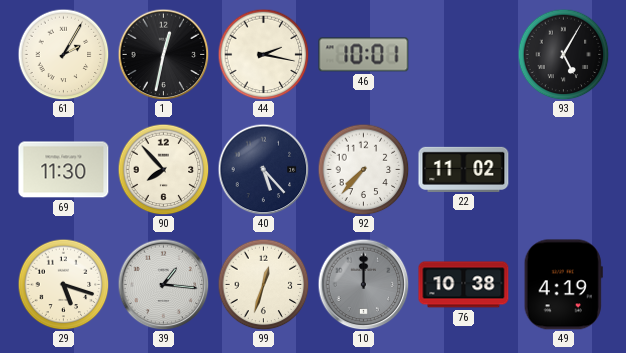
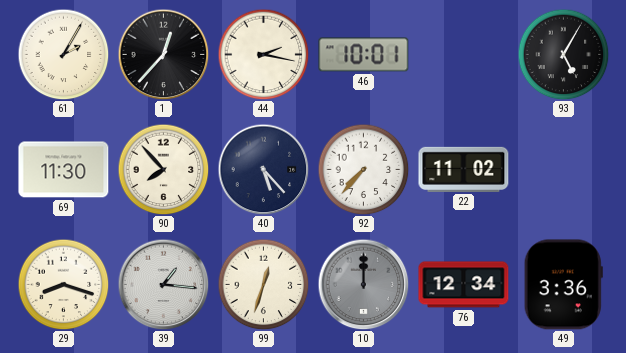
1: 12:32 -> 12:37 (163, 54)
29: 5:18 -> 8:18 (63, 284)
76: 10:38 -> 12:34 (464, 285)
49: 4:19 -> 3:36 (563, 285)
